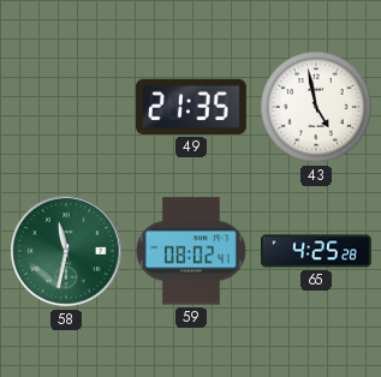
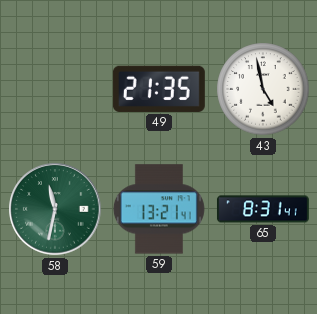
59: 08:02 -> 13:21 (159, 209)
65: 4:25 -> 8:31 (263, 209)
